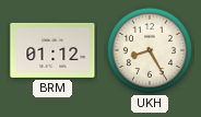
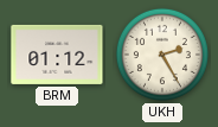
UKH: 8:25 -> 2:25 (162, 55)
